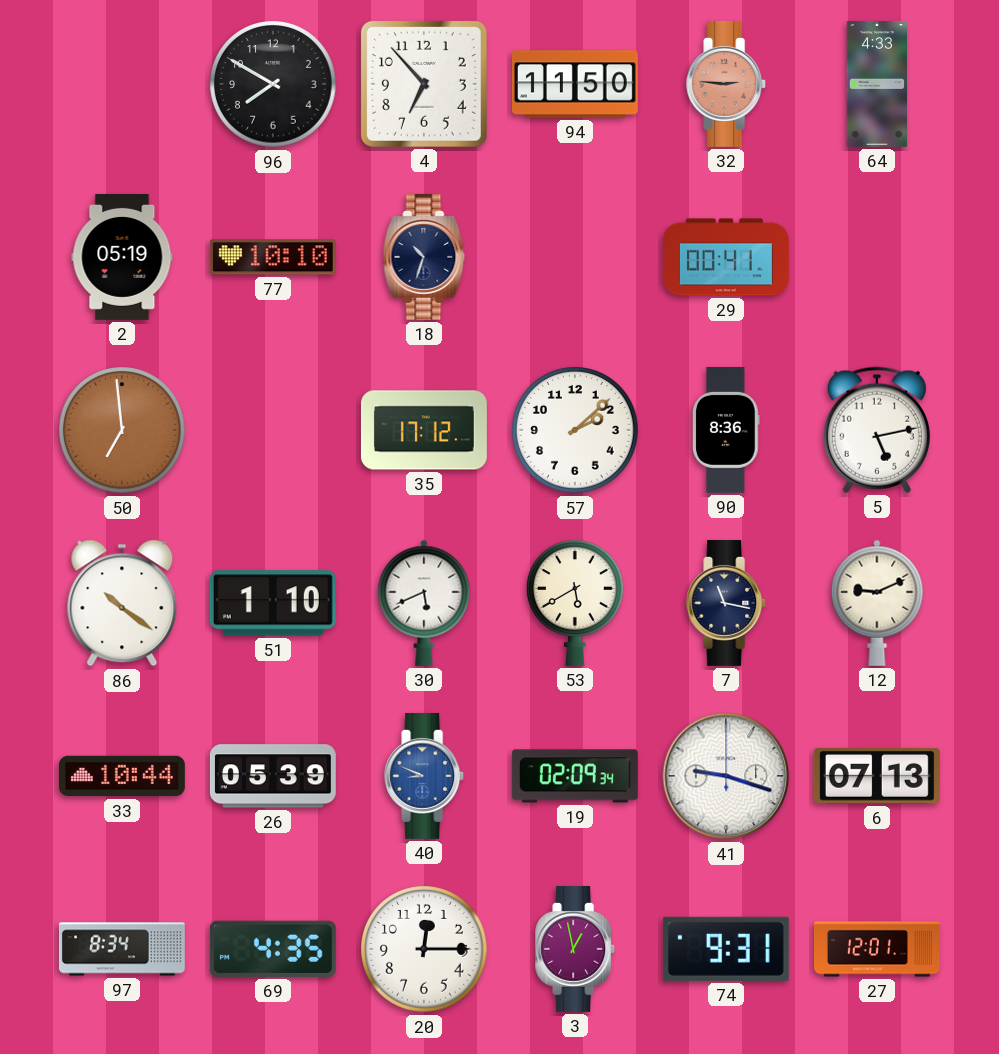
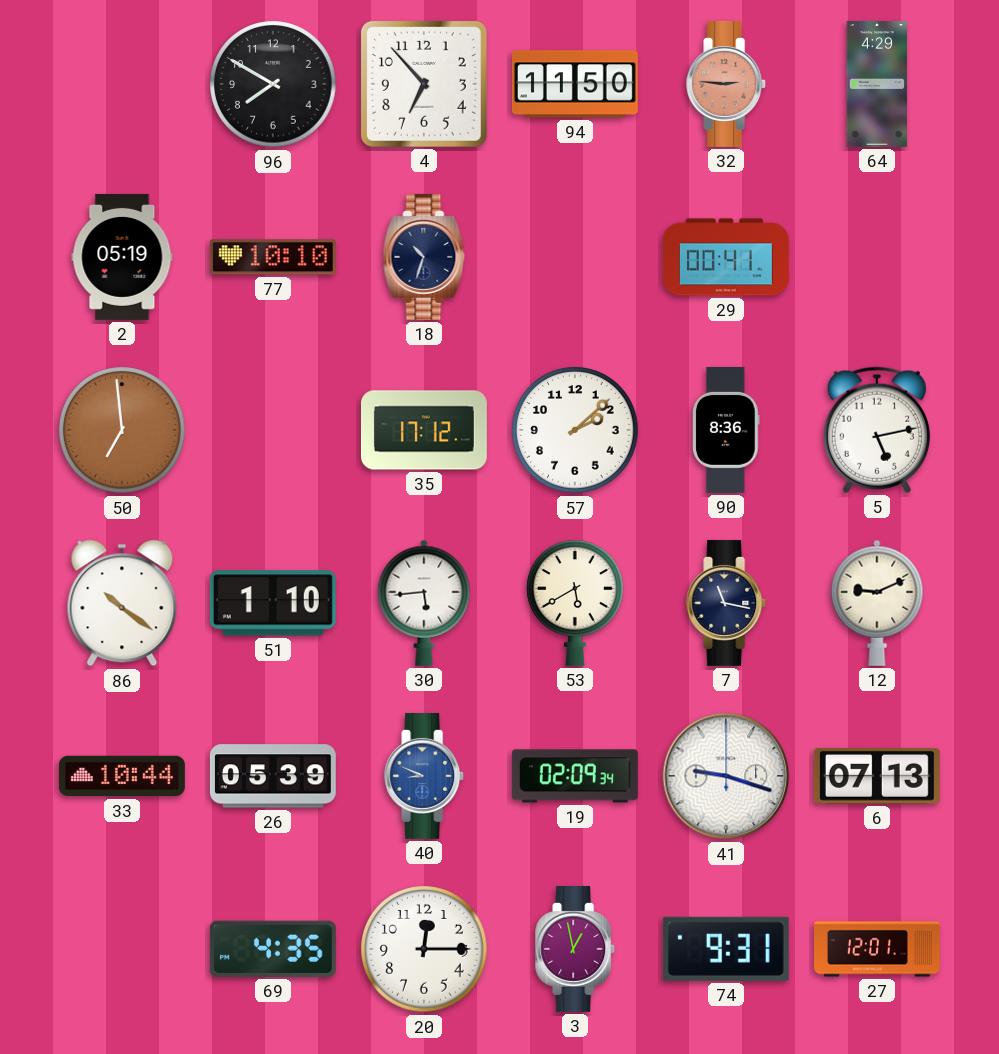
64: 4:33 -> 4:29 (876, 84)
30: 5:41 -> 5:44 (424, 603)
97: 8:34 -> none (122, 949)
